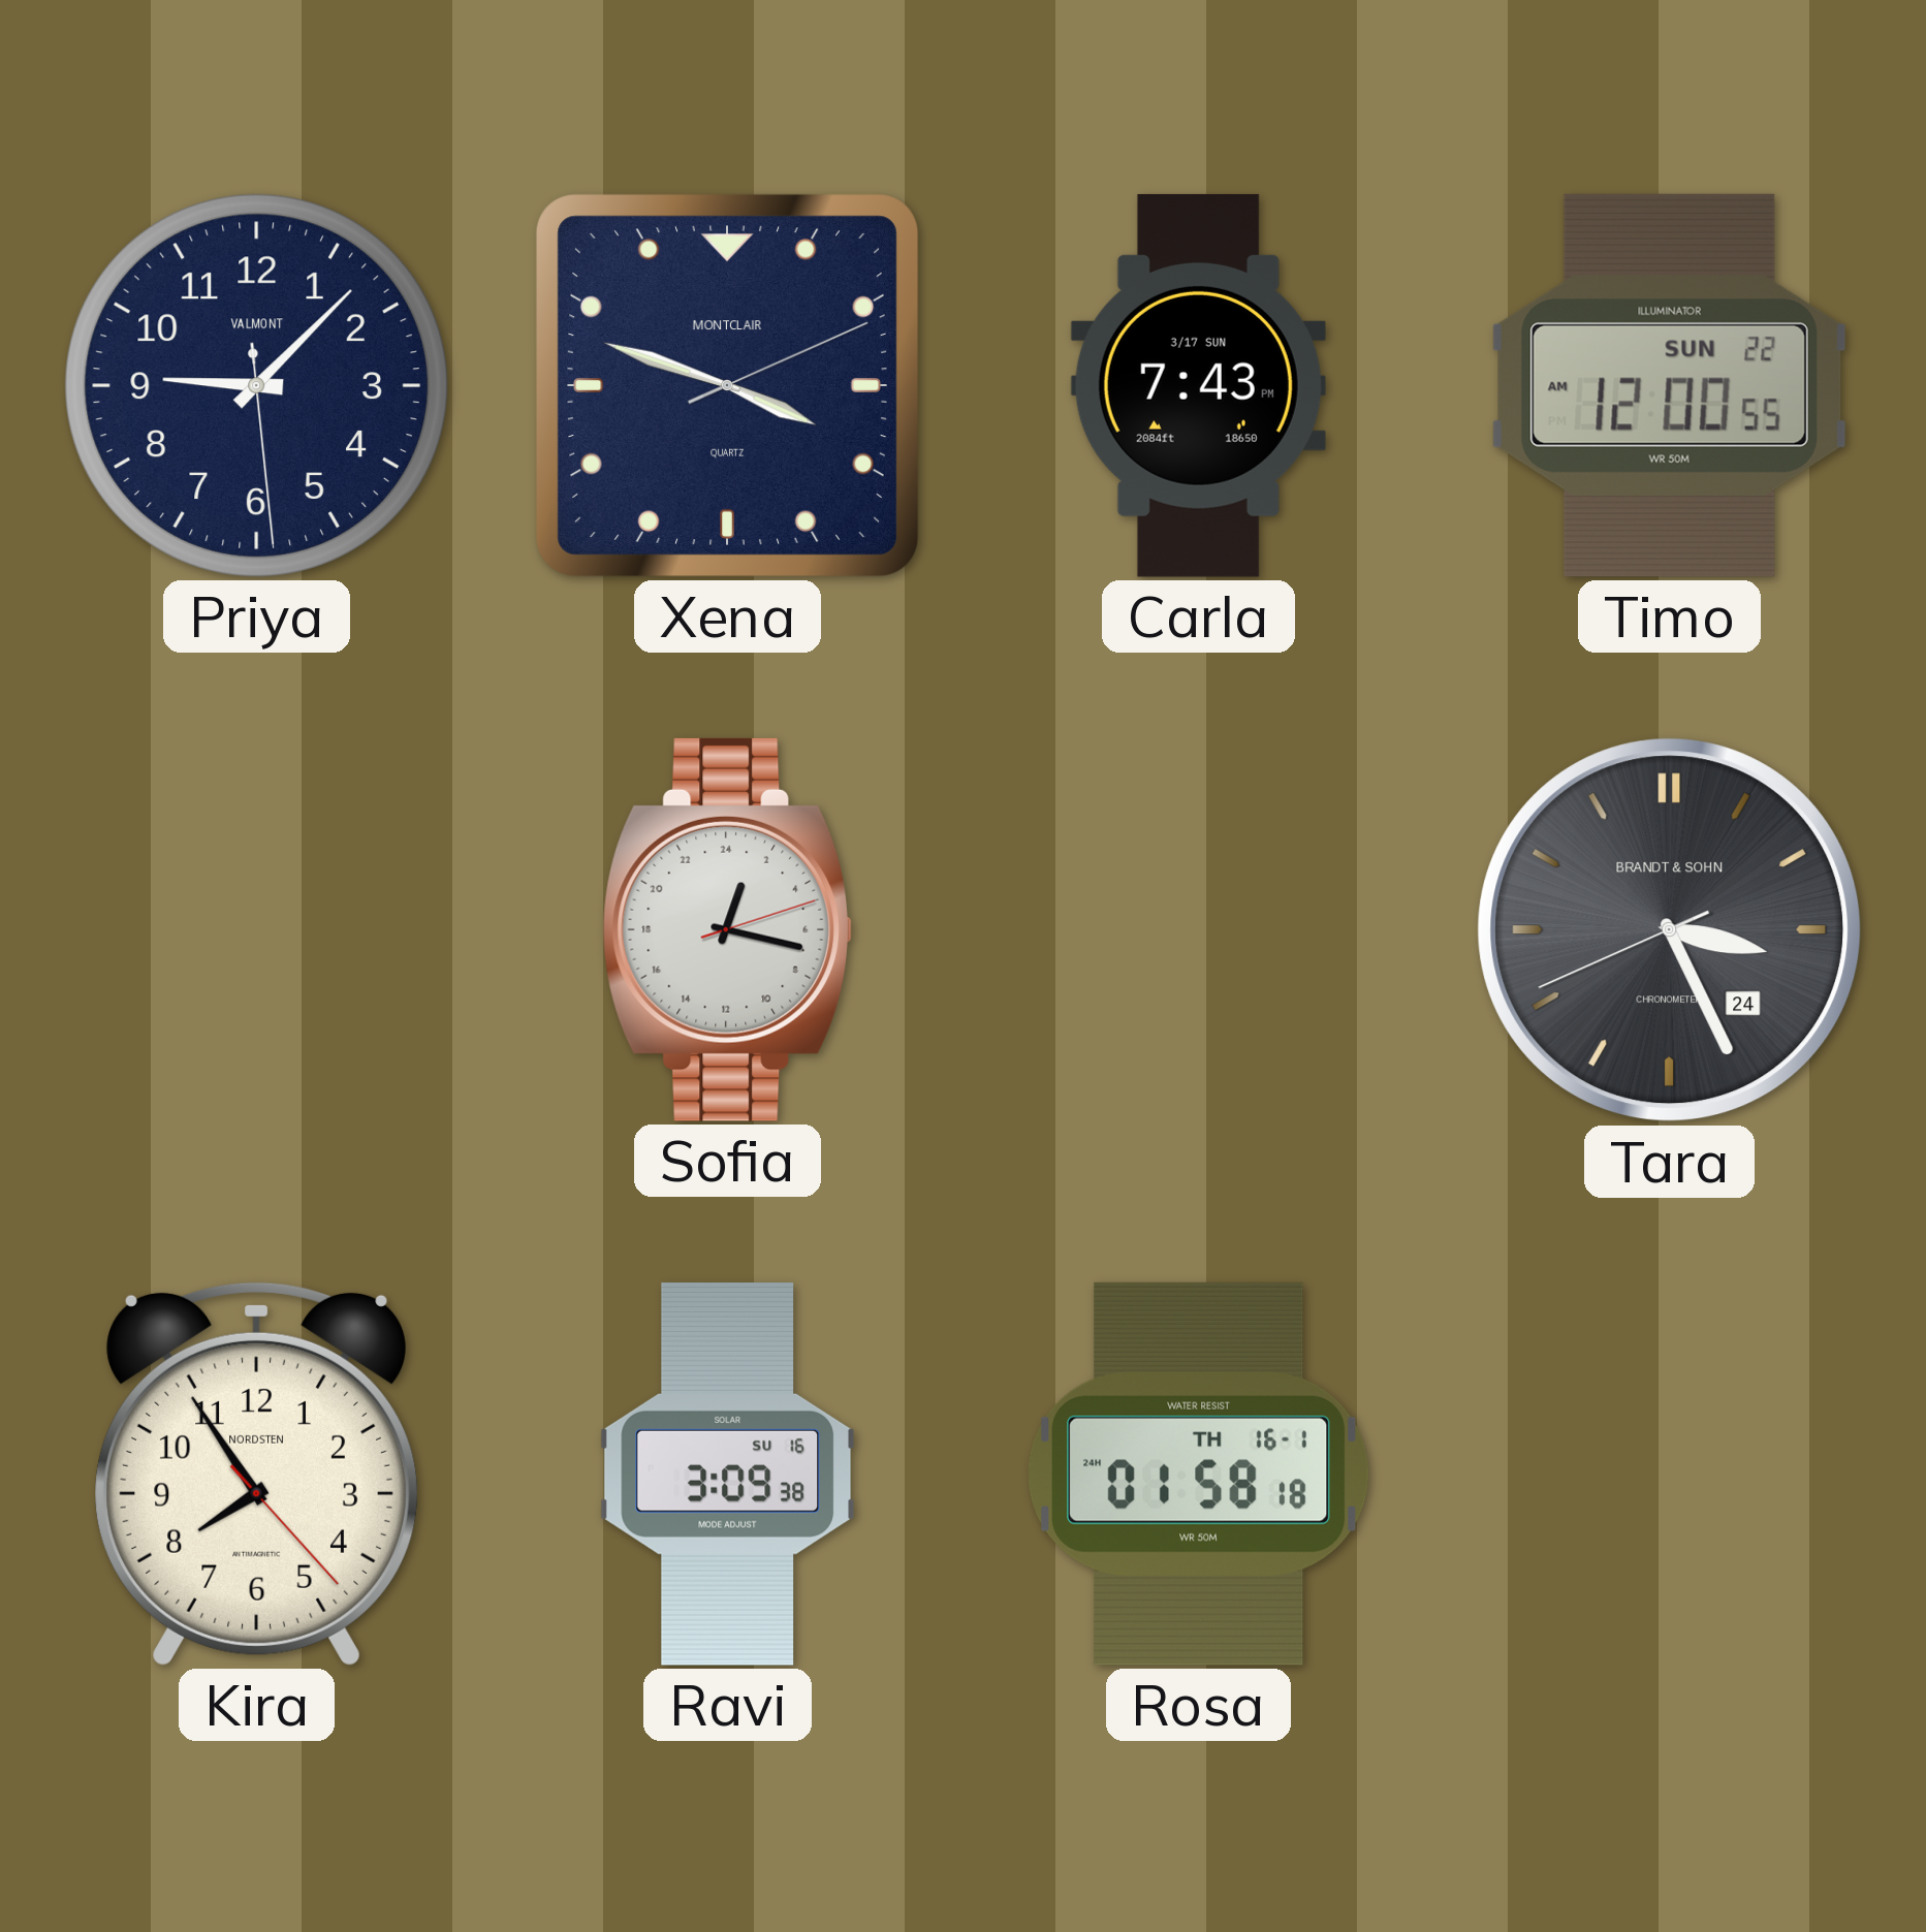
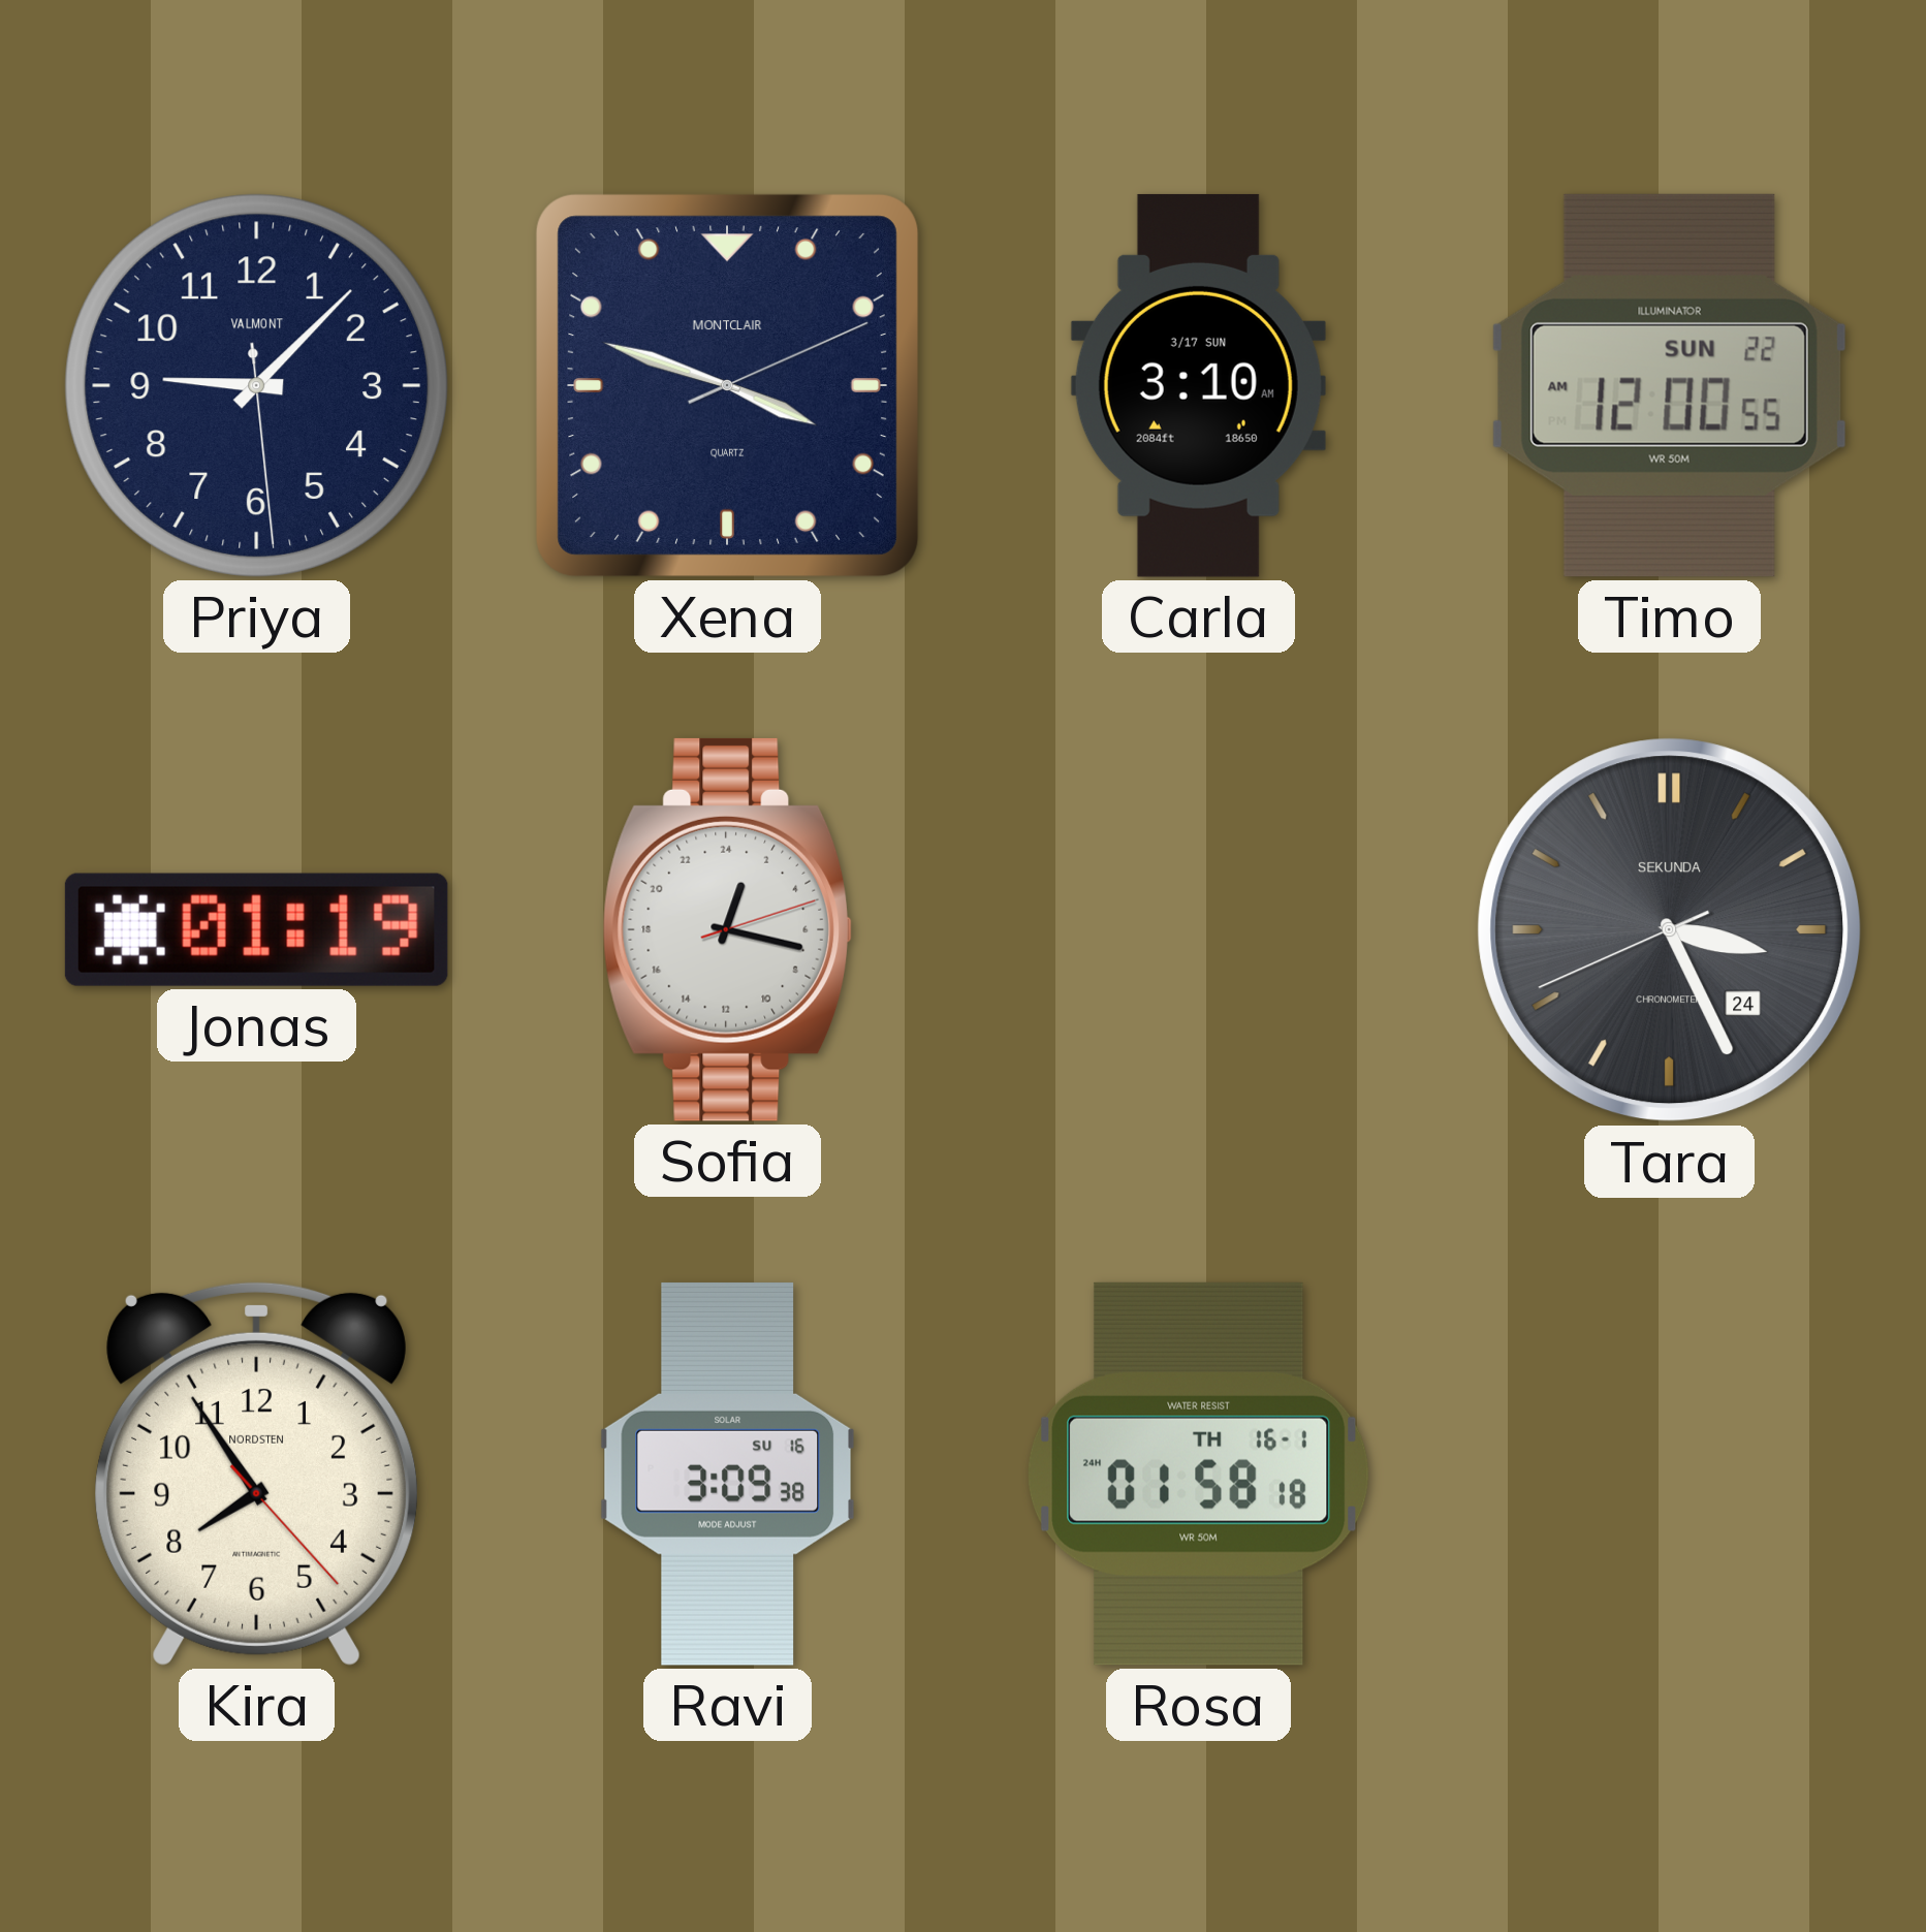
Carla: 7:43 -> 3:10 (1198, 385)
Jonas: none -> 01:19 (256, 929)
Tara brand: BRANDT & SOHN -> SEKUNDA (1670, 930)
